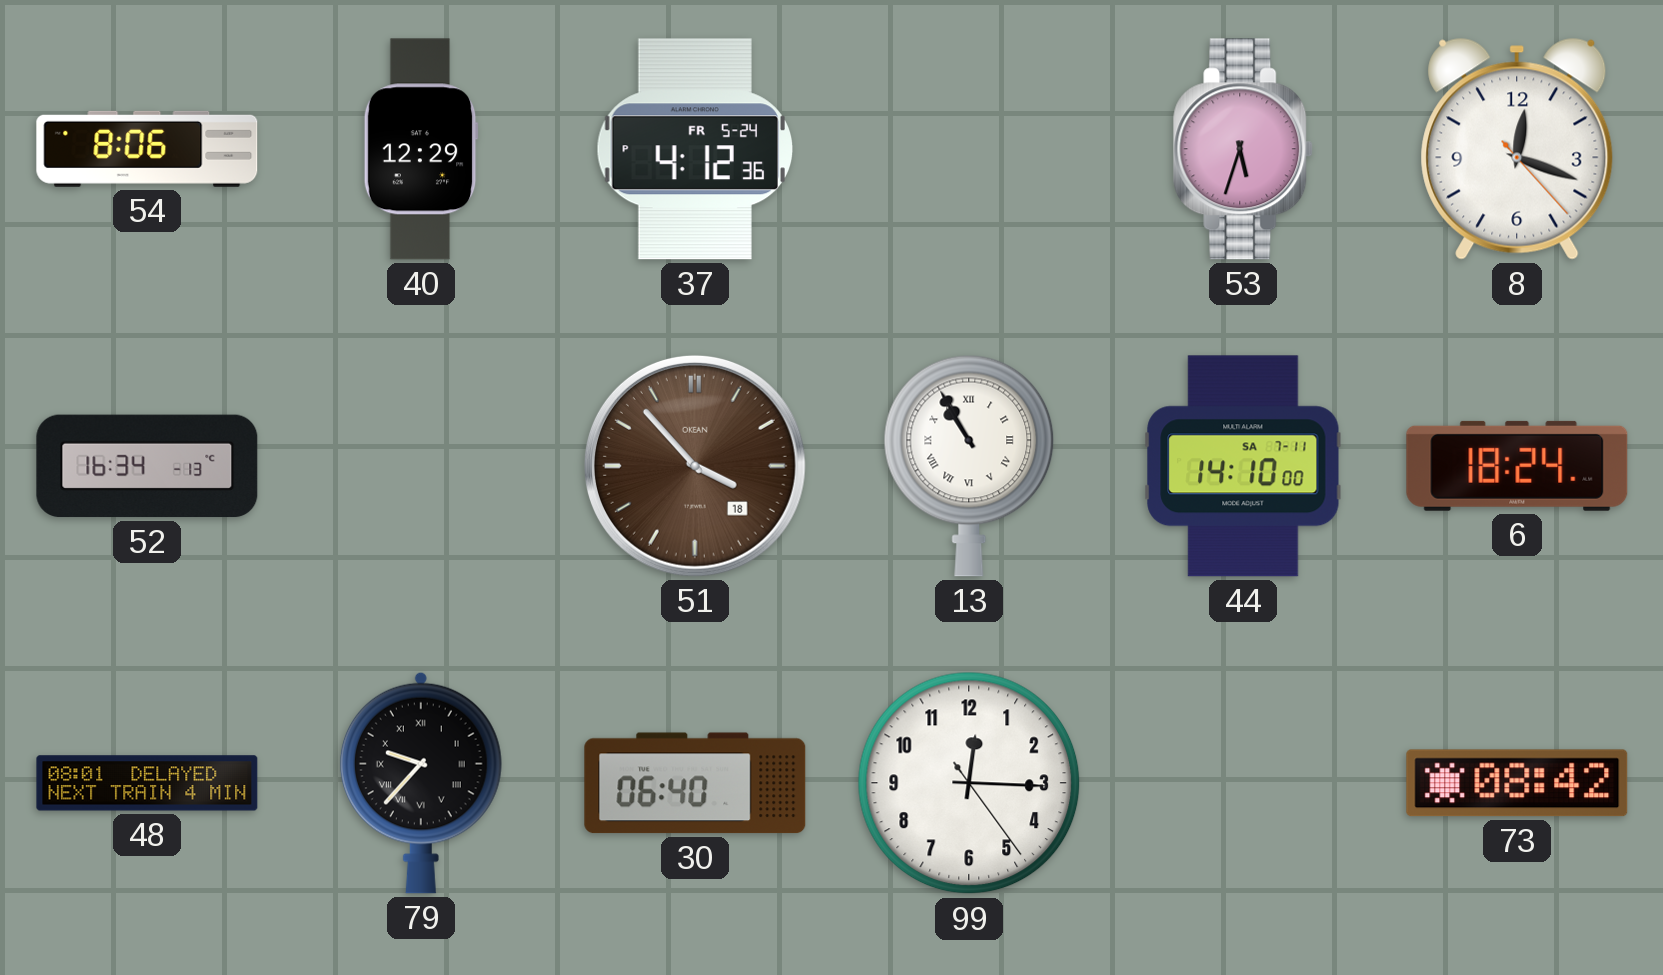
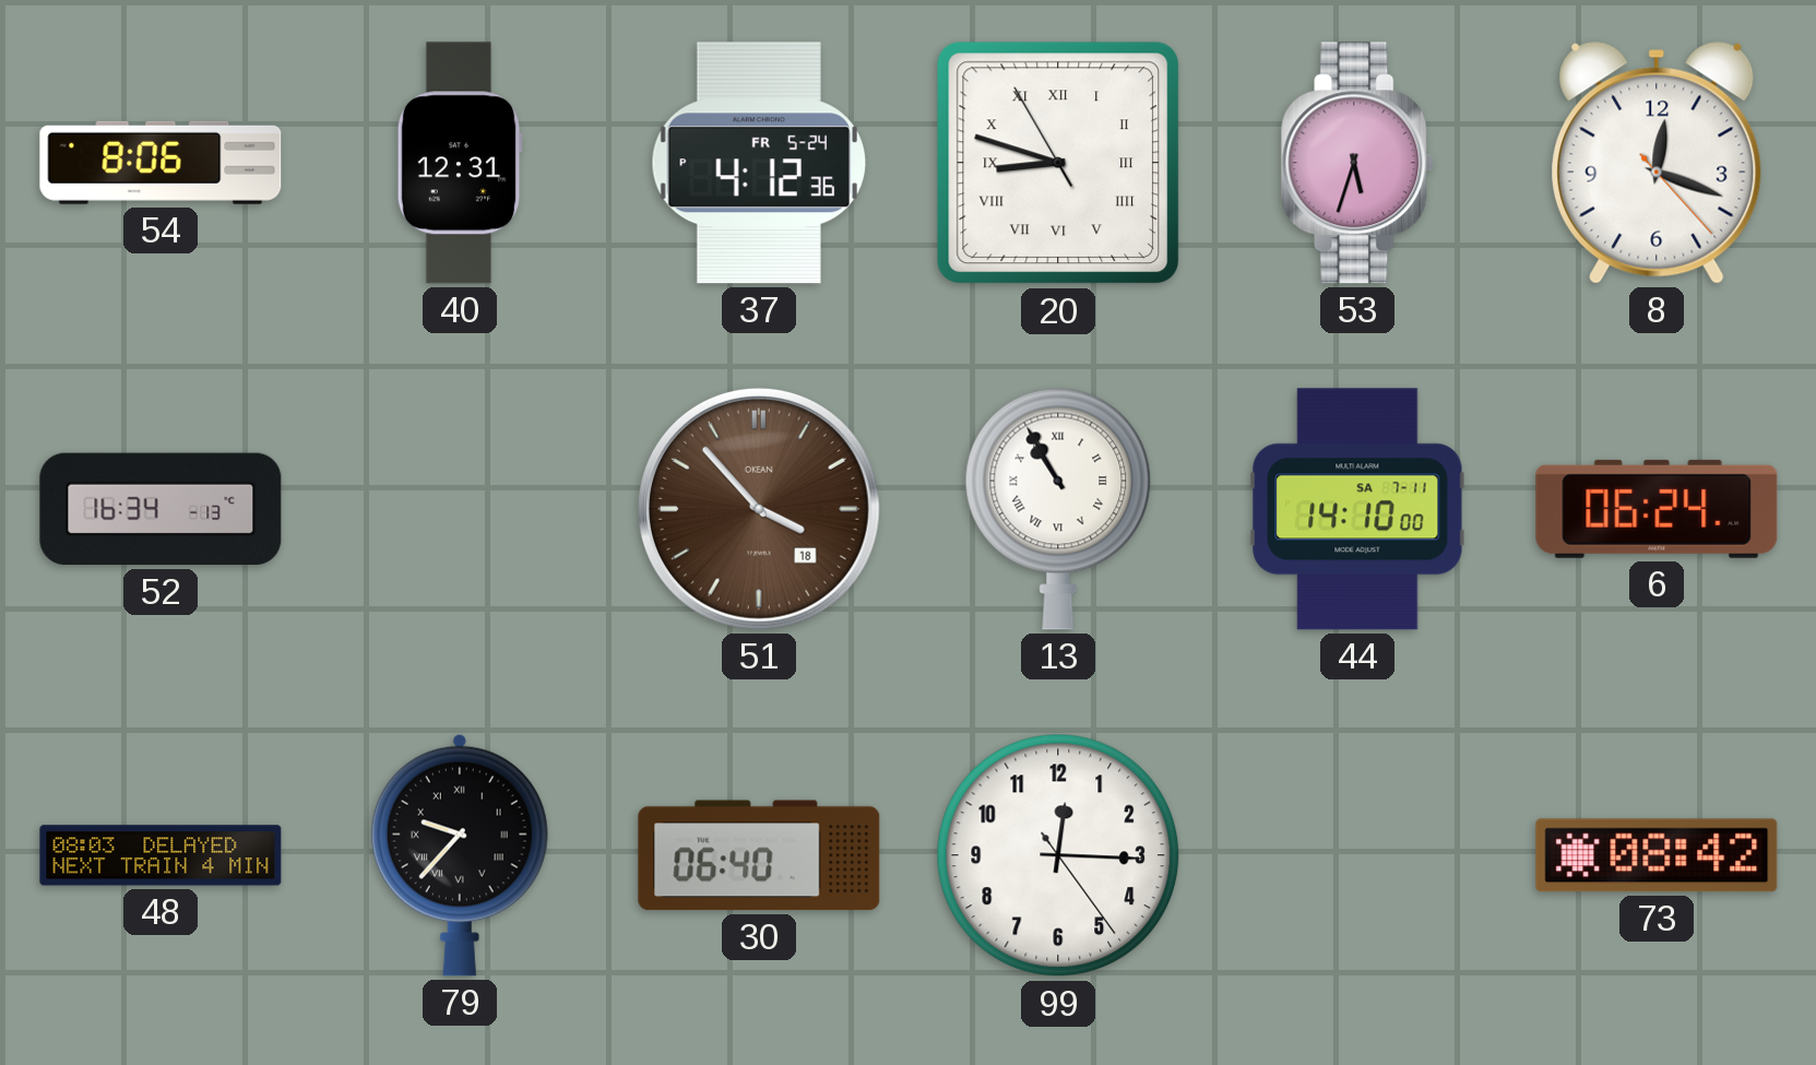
40: 12:29 -> 12:31 (460, 163)
20: none -> 8:47 (1058, 163)
6: 18:24 -> 06:24 (1657, 509)
48: 08:01 -> 08:03 (161, 855)
